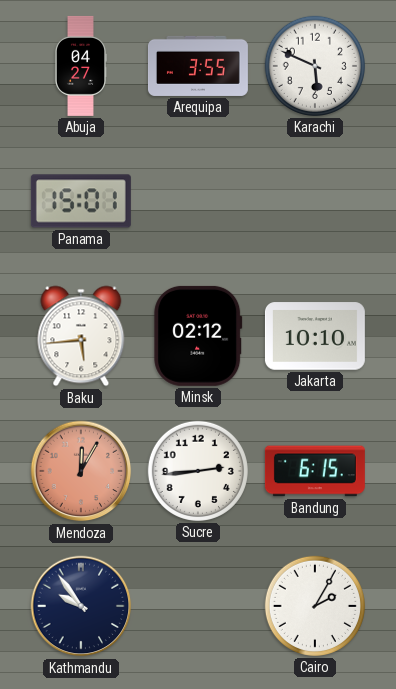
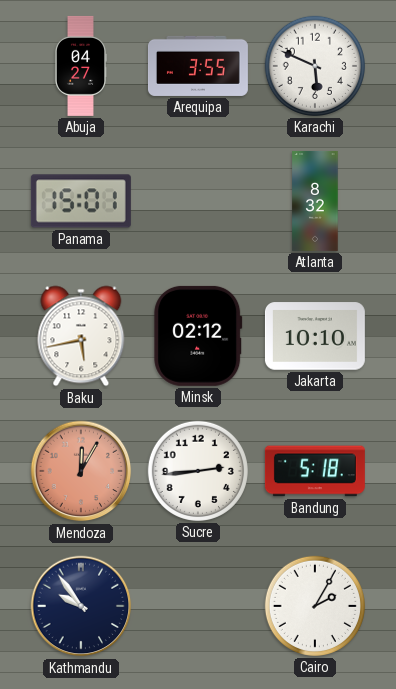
Atlanta: none -> 8:32 (315, 201)
Baku: 5:44 -> 5:43 (81, 336)
Bandung: 6:15 -> 5:18 (315, 471)
